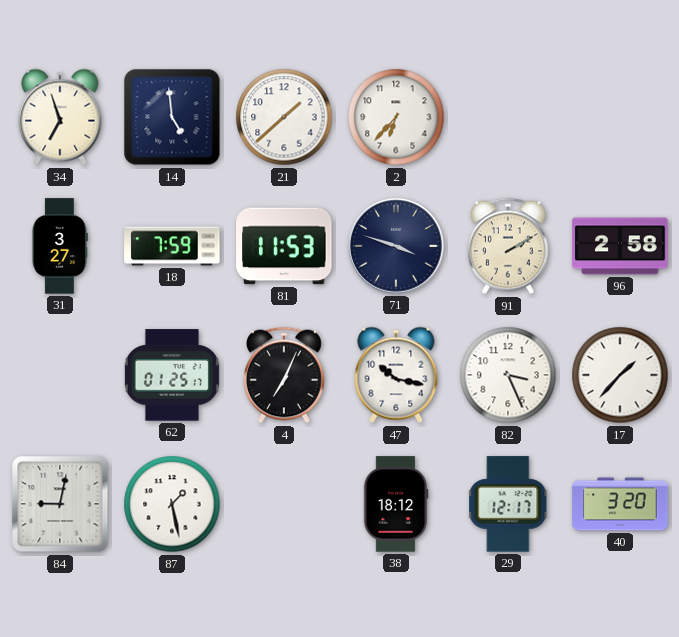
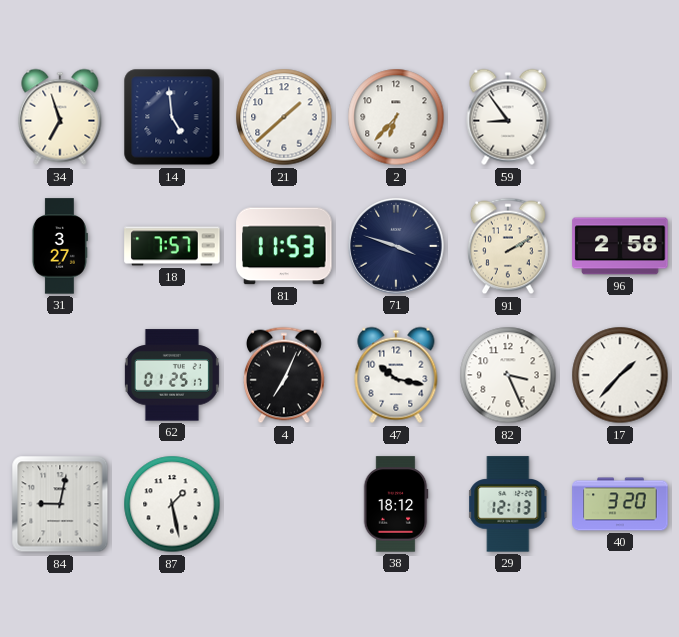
59: none -> 8:54 (508, 117)
18: 7:59 -> 7:57 (172, 246)
29: 12:17 -> 12:13 (509, 504)
